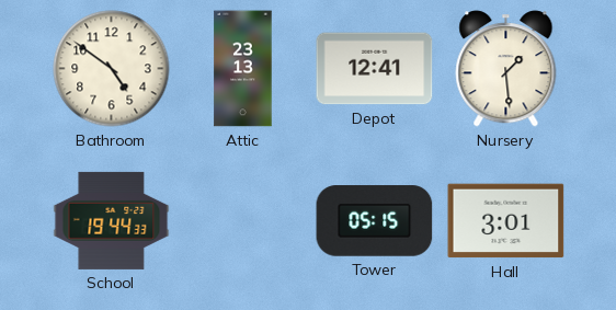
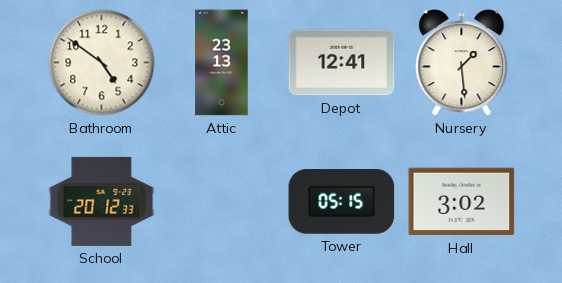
School: 19:44 -> 20:12 (102, 201)
Hall: 3:01 -> 3:02 (462, 202)
